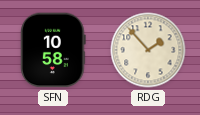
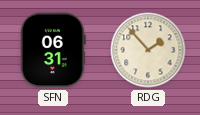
SFN: 10:58 -> 06:31 (53, 50)
